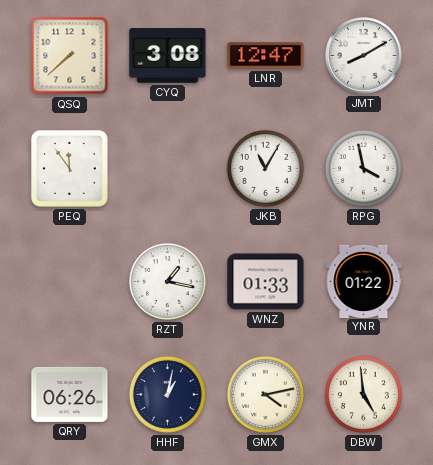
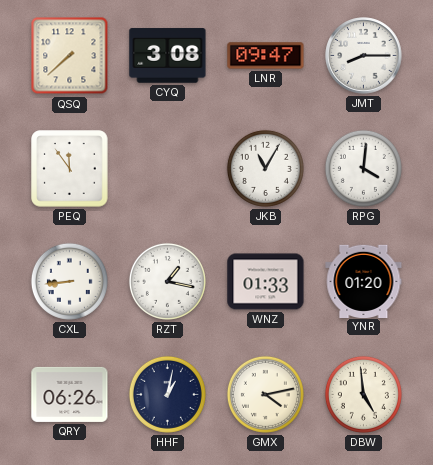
LNR: 12:47 -> 09:47 (266, 56)
JMT: 8:10 -> 8:15 (364, 56)
RPG: 3:58 -> 4:01 (363, 168)
CXL: none -> 8:44 (69, 281)
YNR: 01:22 -> 01:20 (364, 281)
